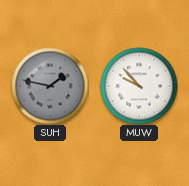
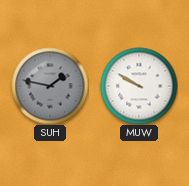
MUW: 9:53 -> 9:50 (139, 86)
